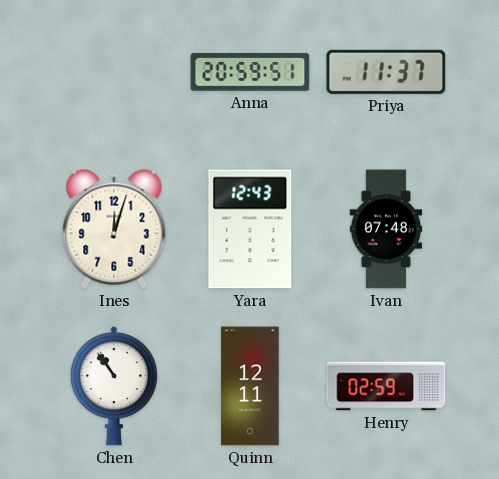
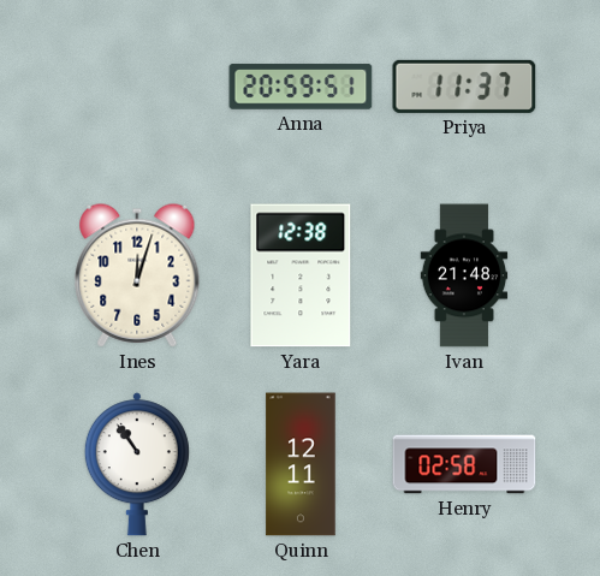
Yara: 12:43 -> 12:38 (301, 275)
Ivan: 07:48 -> 21:48 (464, 275)
Henry: 02:59 -> 02:58 (464, 464)
